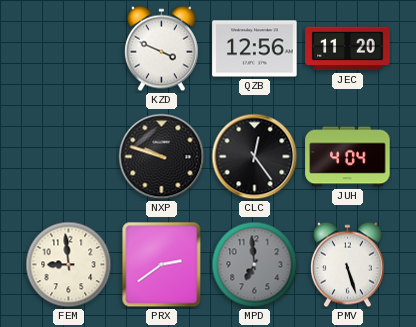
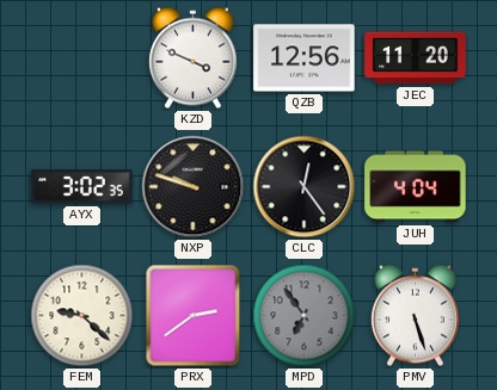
AYX: none -> 3:02 (82, 187)
FEM: 8:59 -> 9:22 (82, 316)
MPD: 6:59 -> 6:54 (305, 316)
